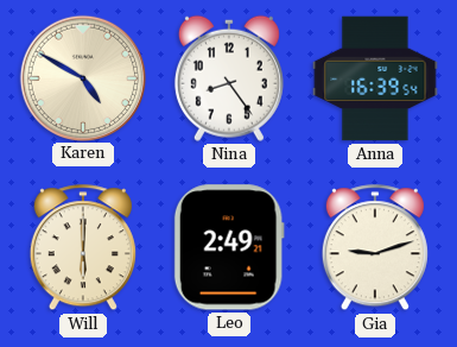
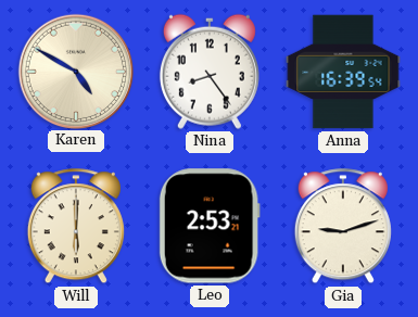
Leo: 2:49 -> 2:53 (210, 226)
